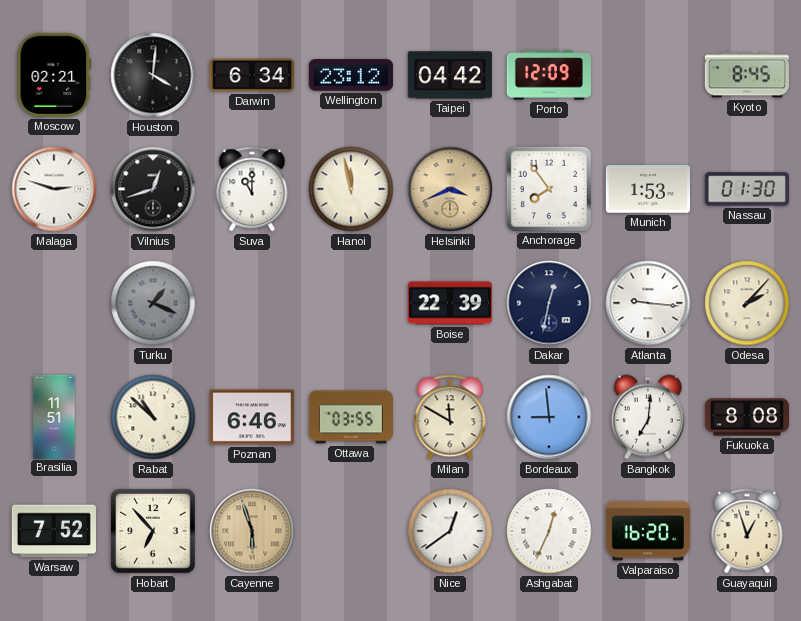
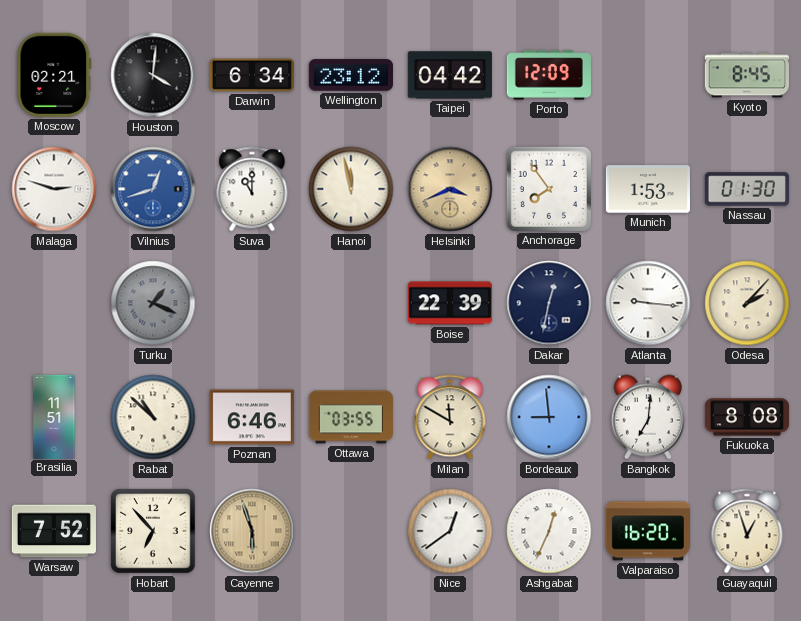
Vilnius dial: black -> blue (153, 189)
